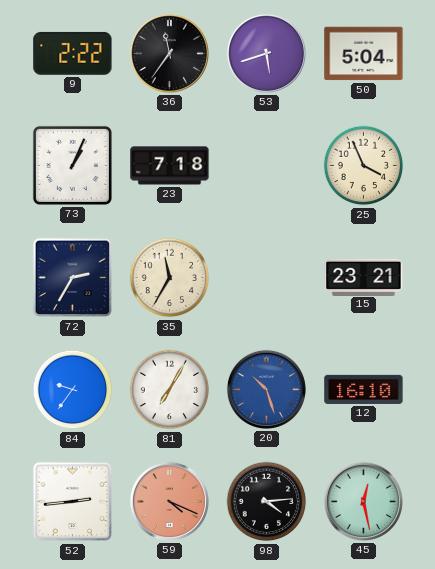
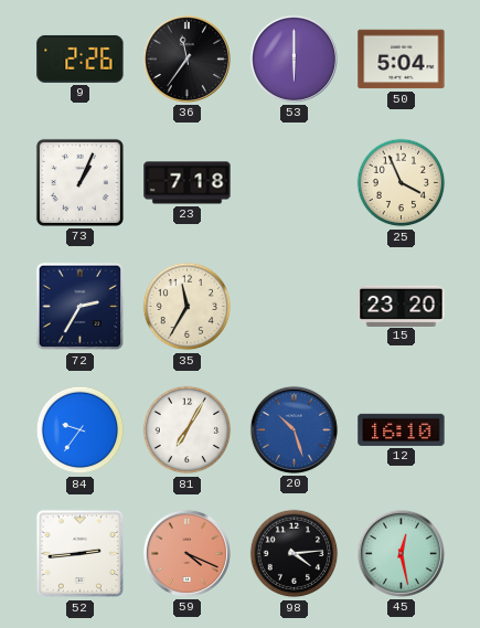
9: 2:22 -> 2:26 (81, 58)
53: 5:42 -> 6:00 (294, 58)
15: 23:21 -> 23:20 (402, 306)
